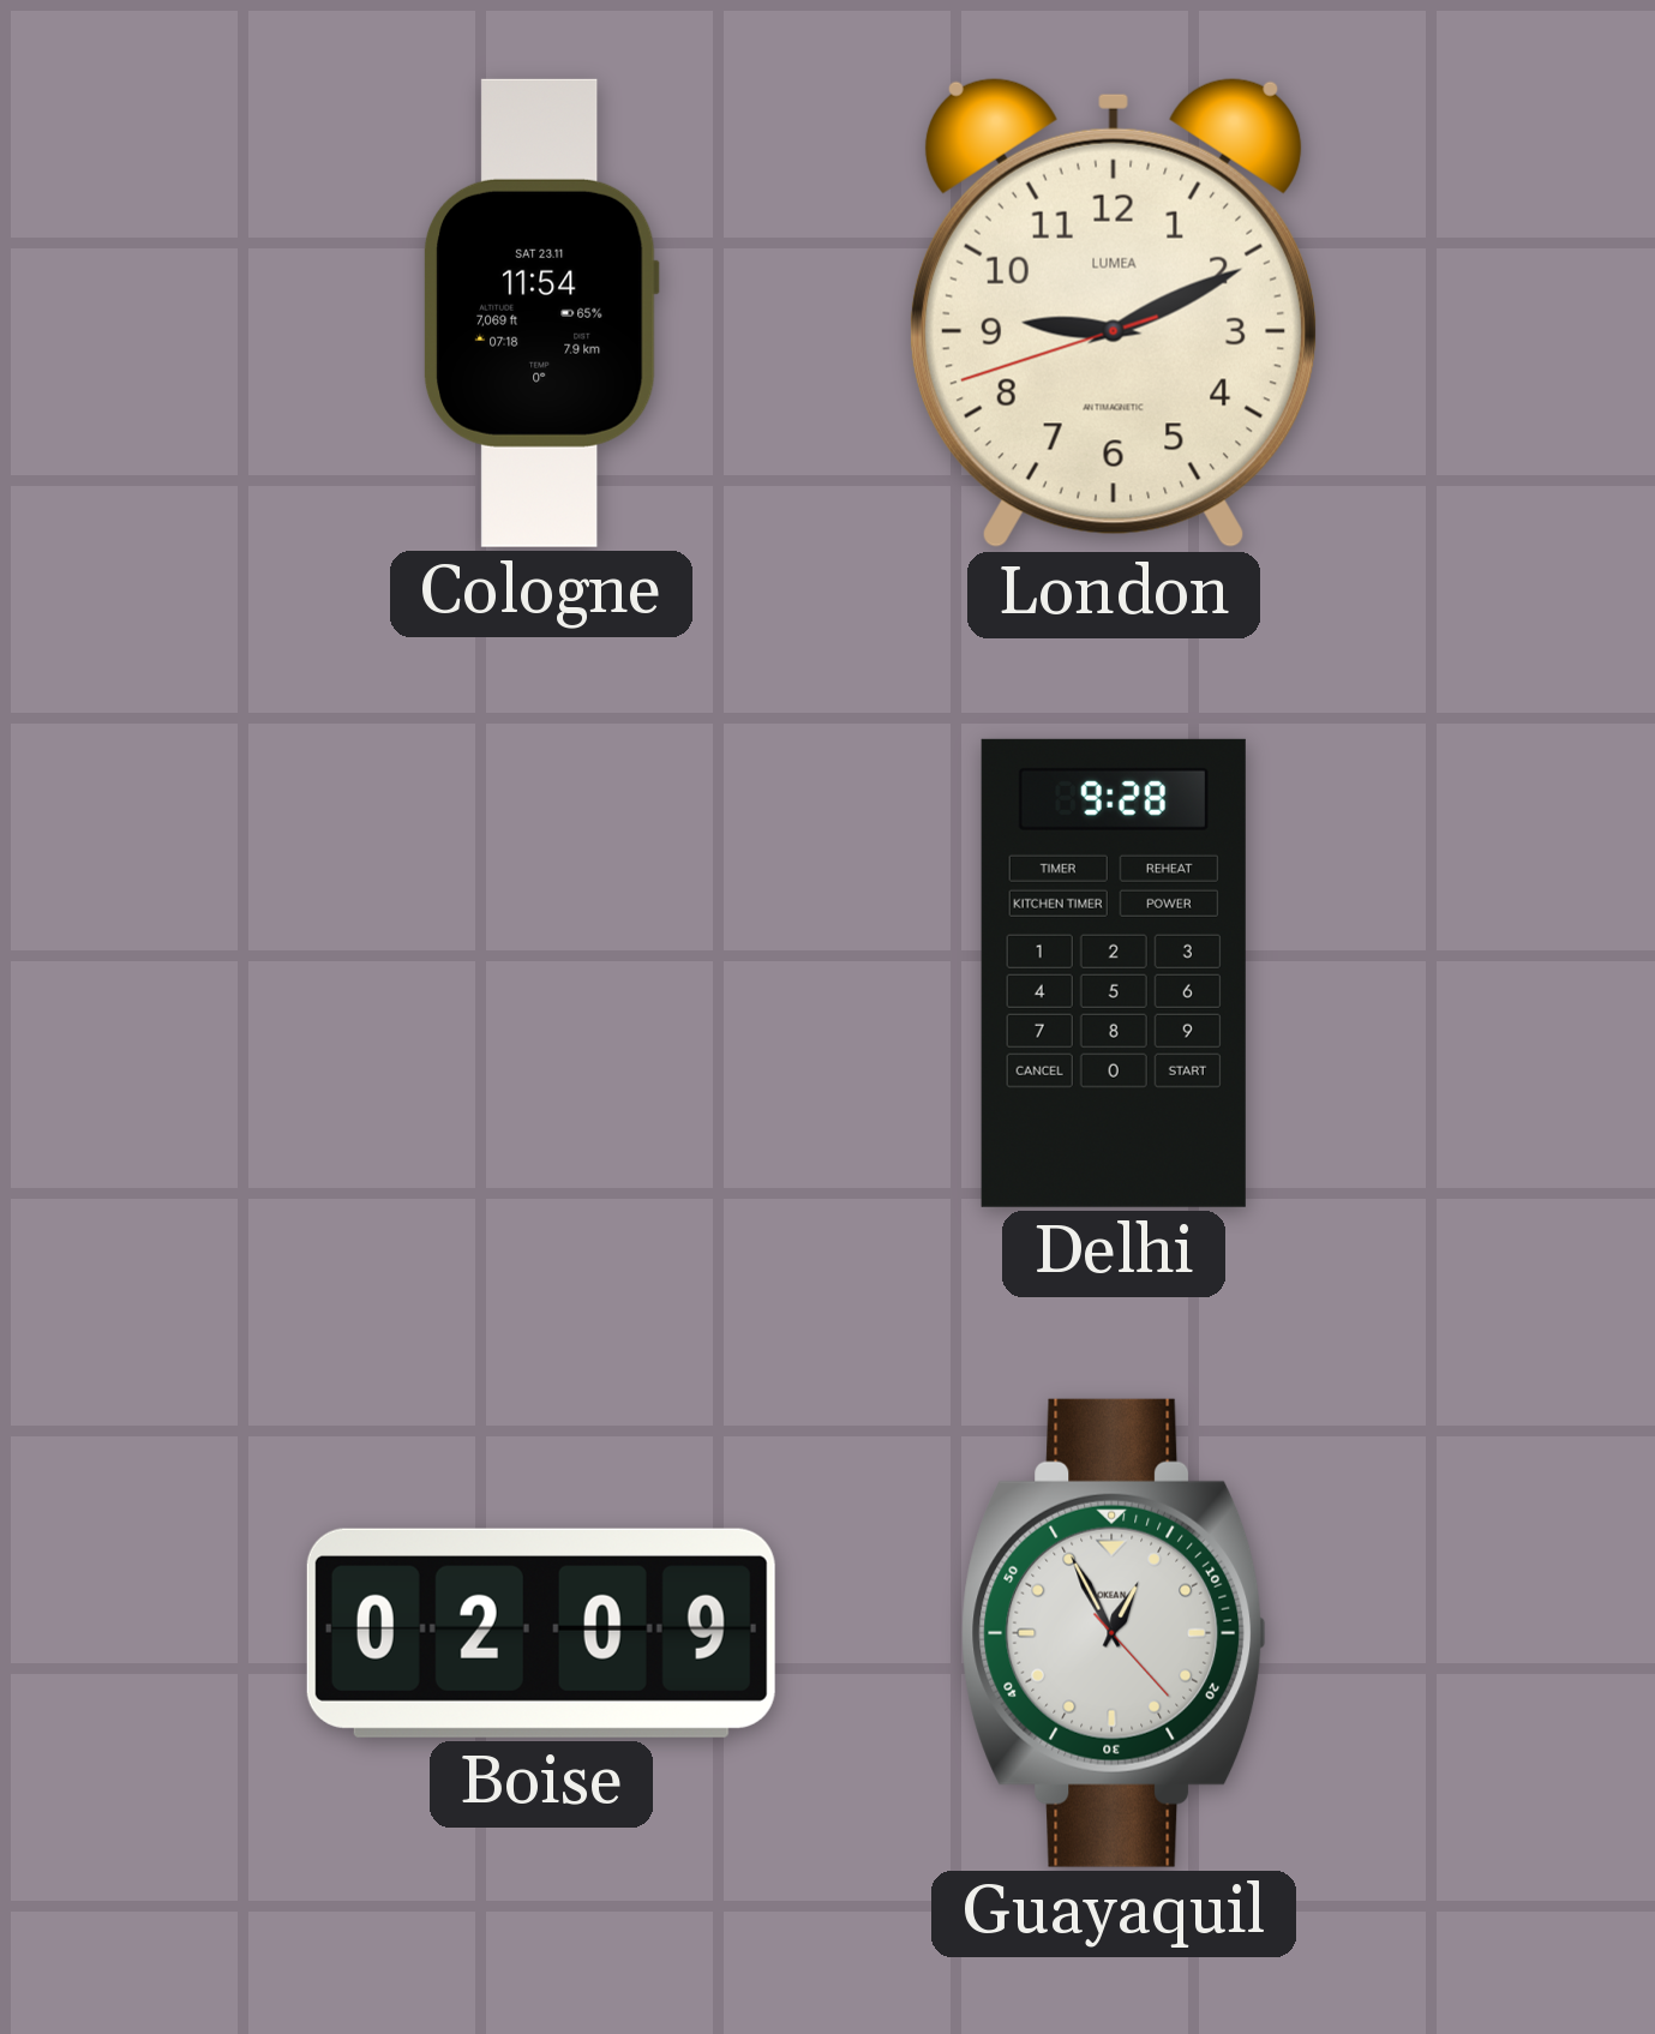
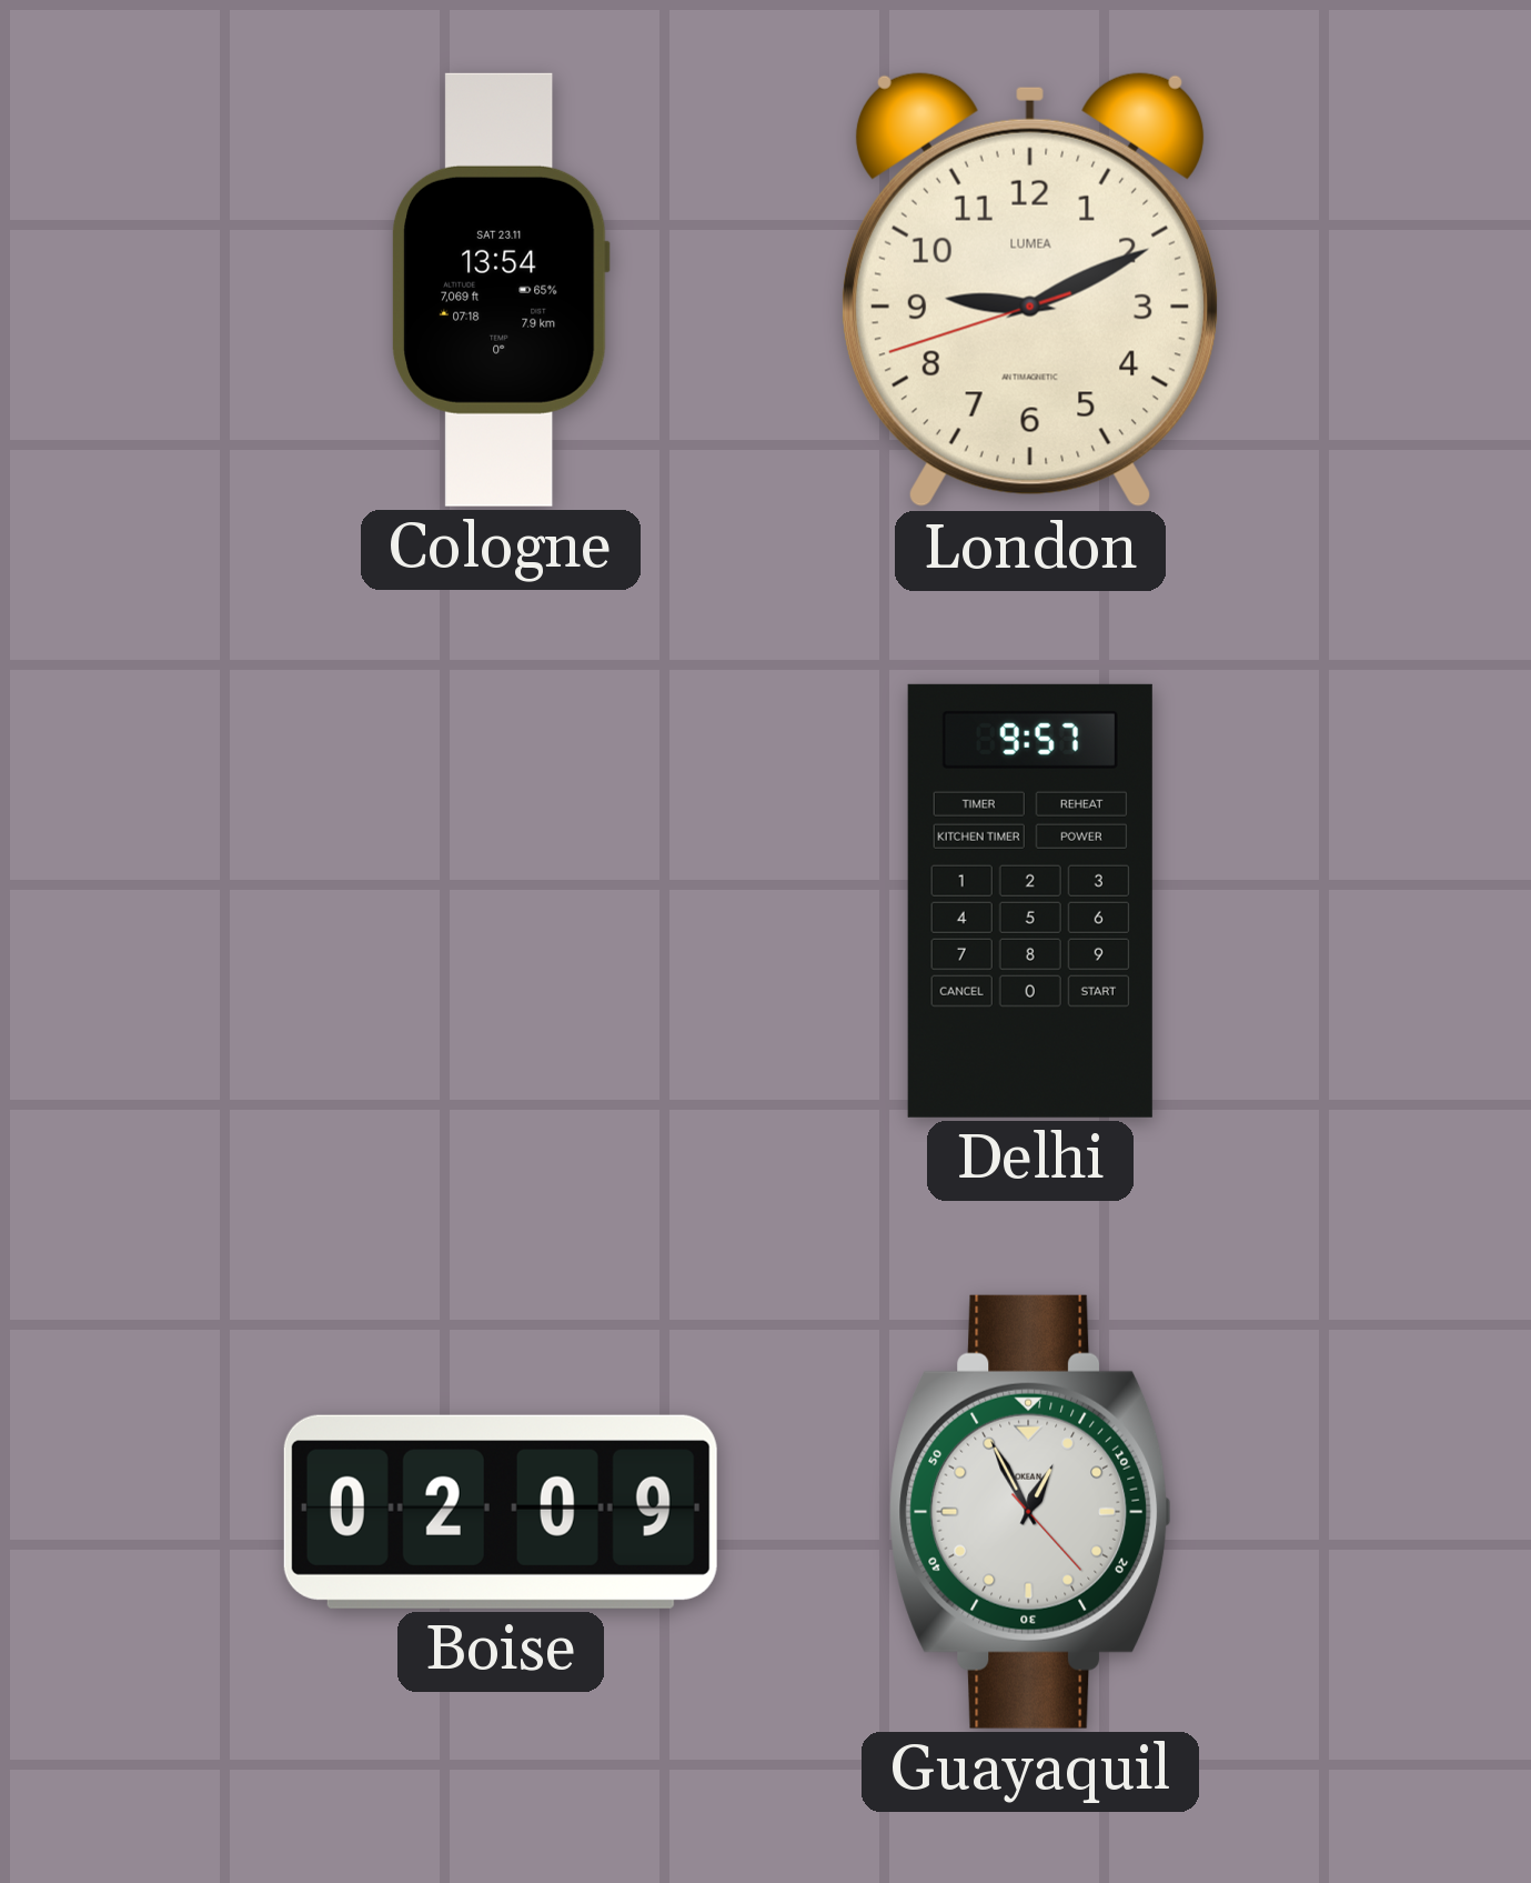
Cologne: 11:54 -> 13:54 (501, 290)
Delhi: 9:28 -> 9:57 (1030, 901)
